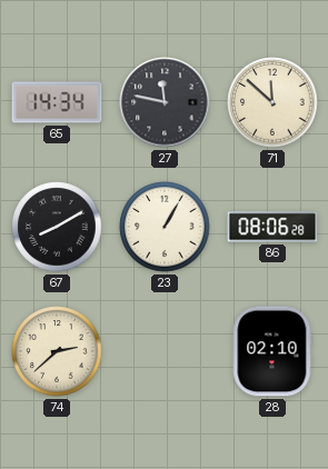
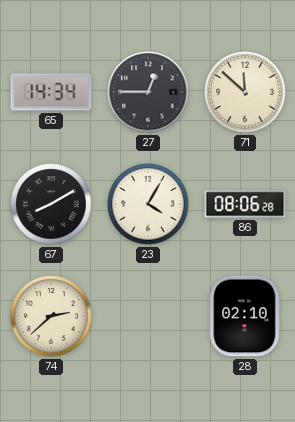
27: 11:47 -> 12:45 (148, 92)
23: 1:05 -> 4:05 (148, 204)
